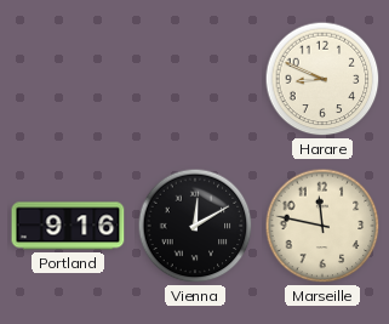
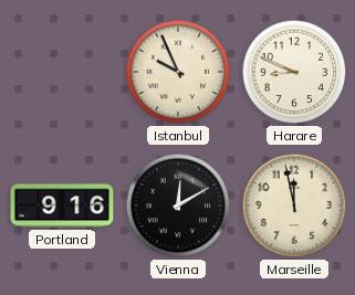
Istanbul: none -> 9:56 (178, 72)
Marseille: 11:47 -> 11:58 (294, 206)
